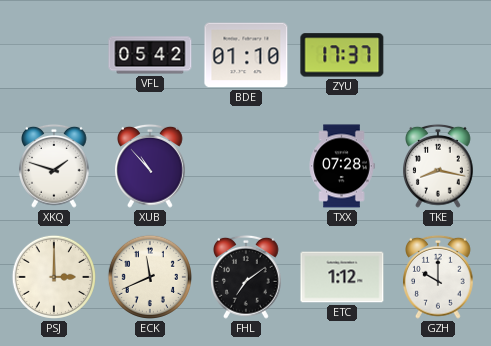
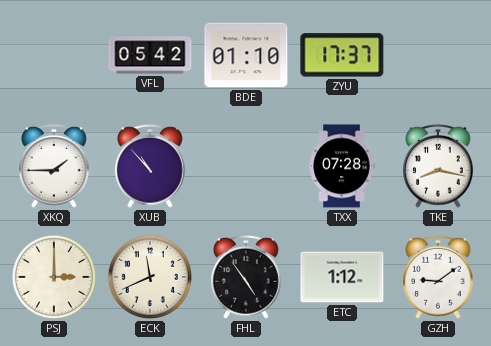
XKQ: 1:48 -> 1:45 (55, 166)
FHL: 7:09 -> 4:54 (247, 277)
GZH: 10:00 -> 9:09 (439, 277)
